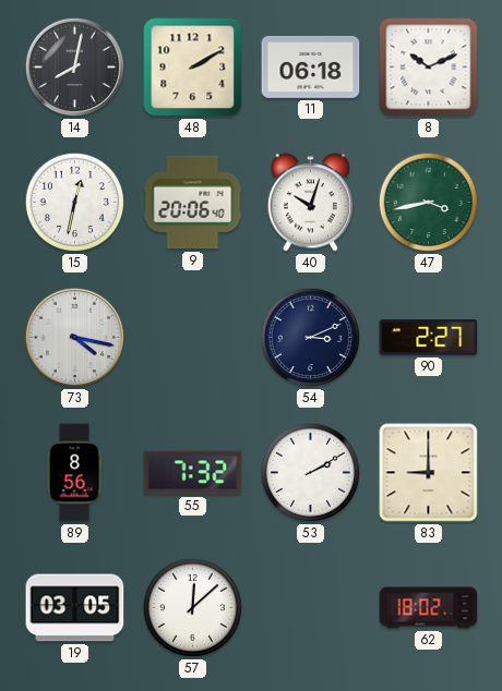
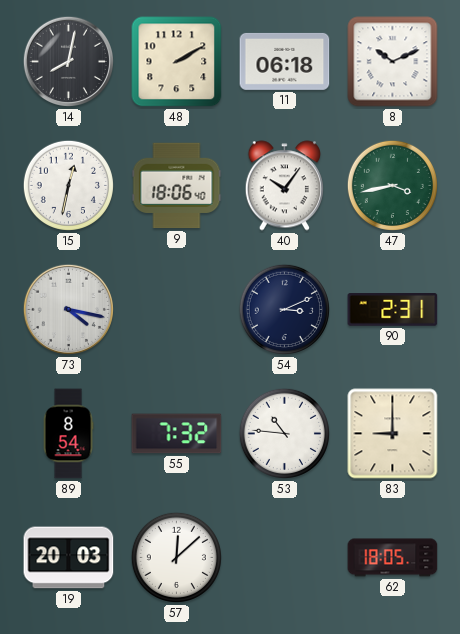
9: 20:06 -> 18:06 (177, 186)
40: 10:03 -> 10:06 (284, 186)
90: 2:27 -> 2:31 (393, 310)
89: 8:56 -> 8:54 (68, 434)
53: 2:10 -> 10:46 (284, 433)
19: 03:05 -> 20:03 (69, 558)
62: 18:02 -> 18:05 (393, 558)
